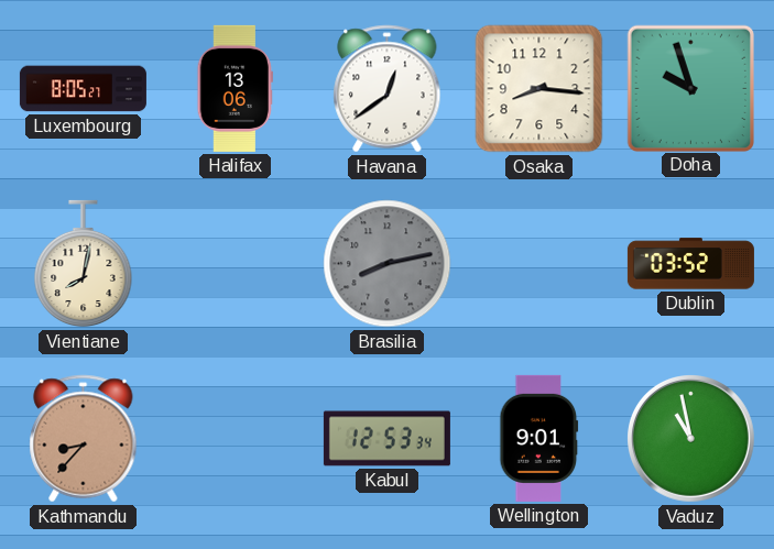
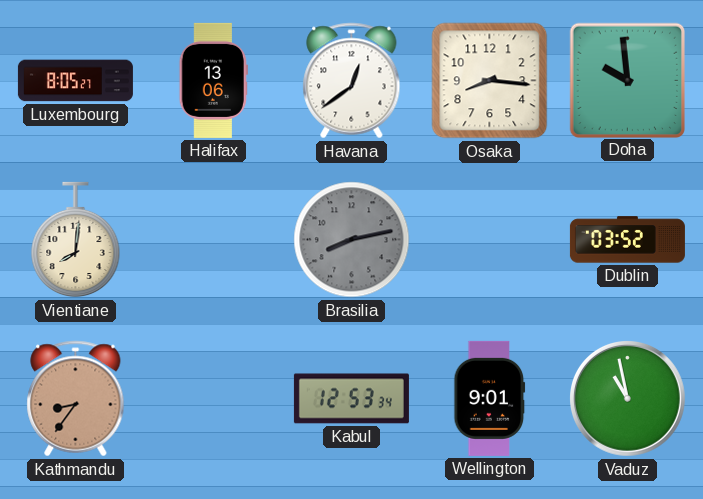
Doha: 9:57 -> 9:59 (627, 80)
Vientiane: 8:02 -> 8:01 (76, 240)
Kathmandu: 8:37 -> 8:36 (76, 399)
